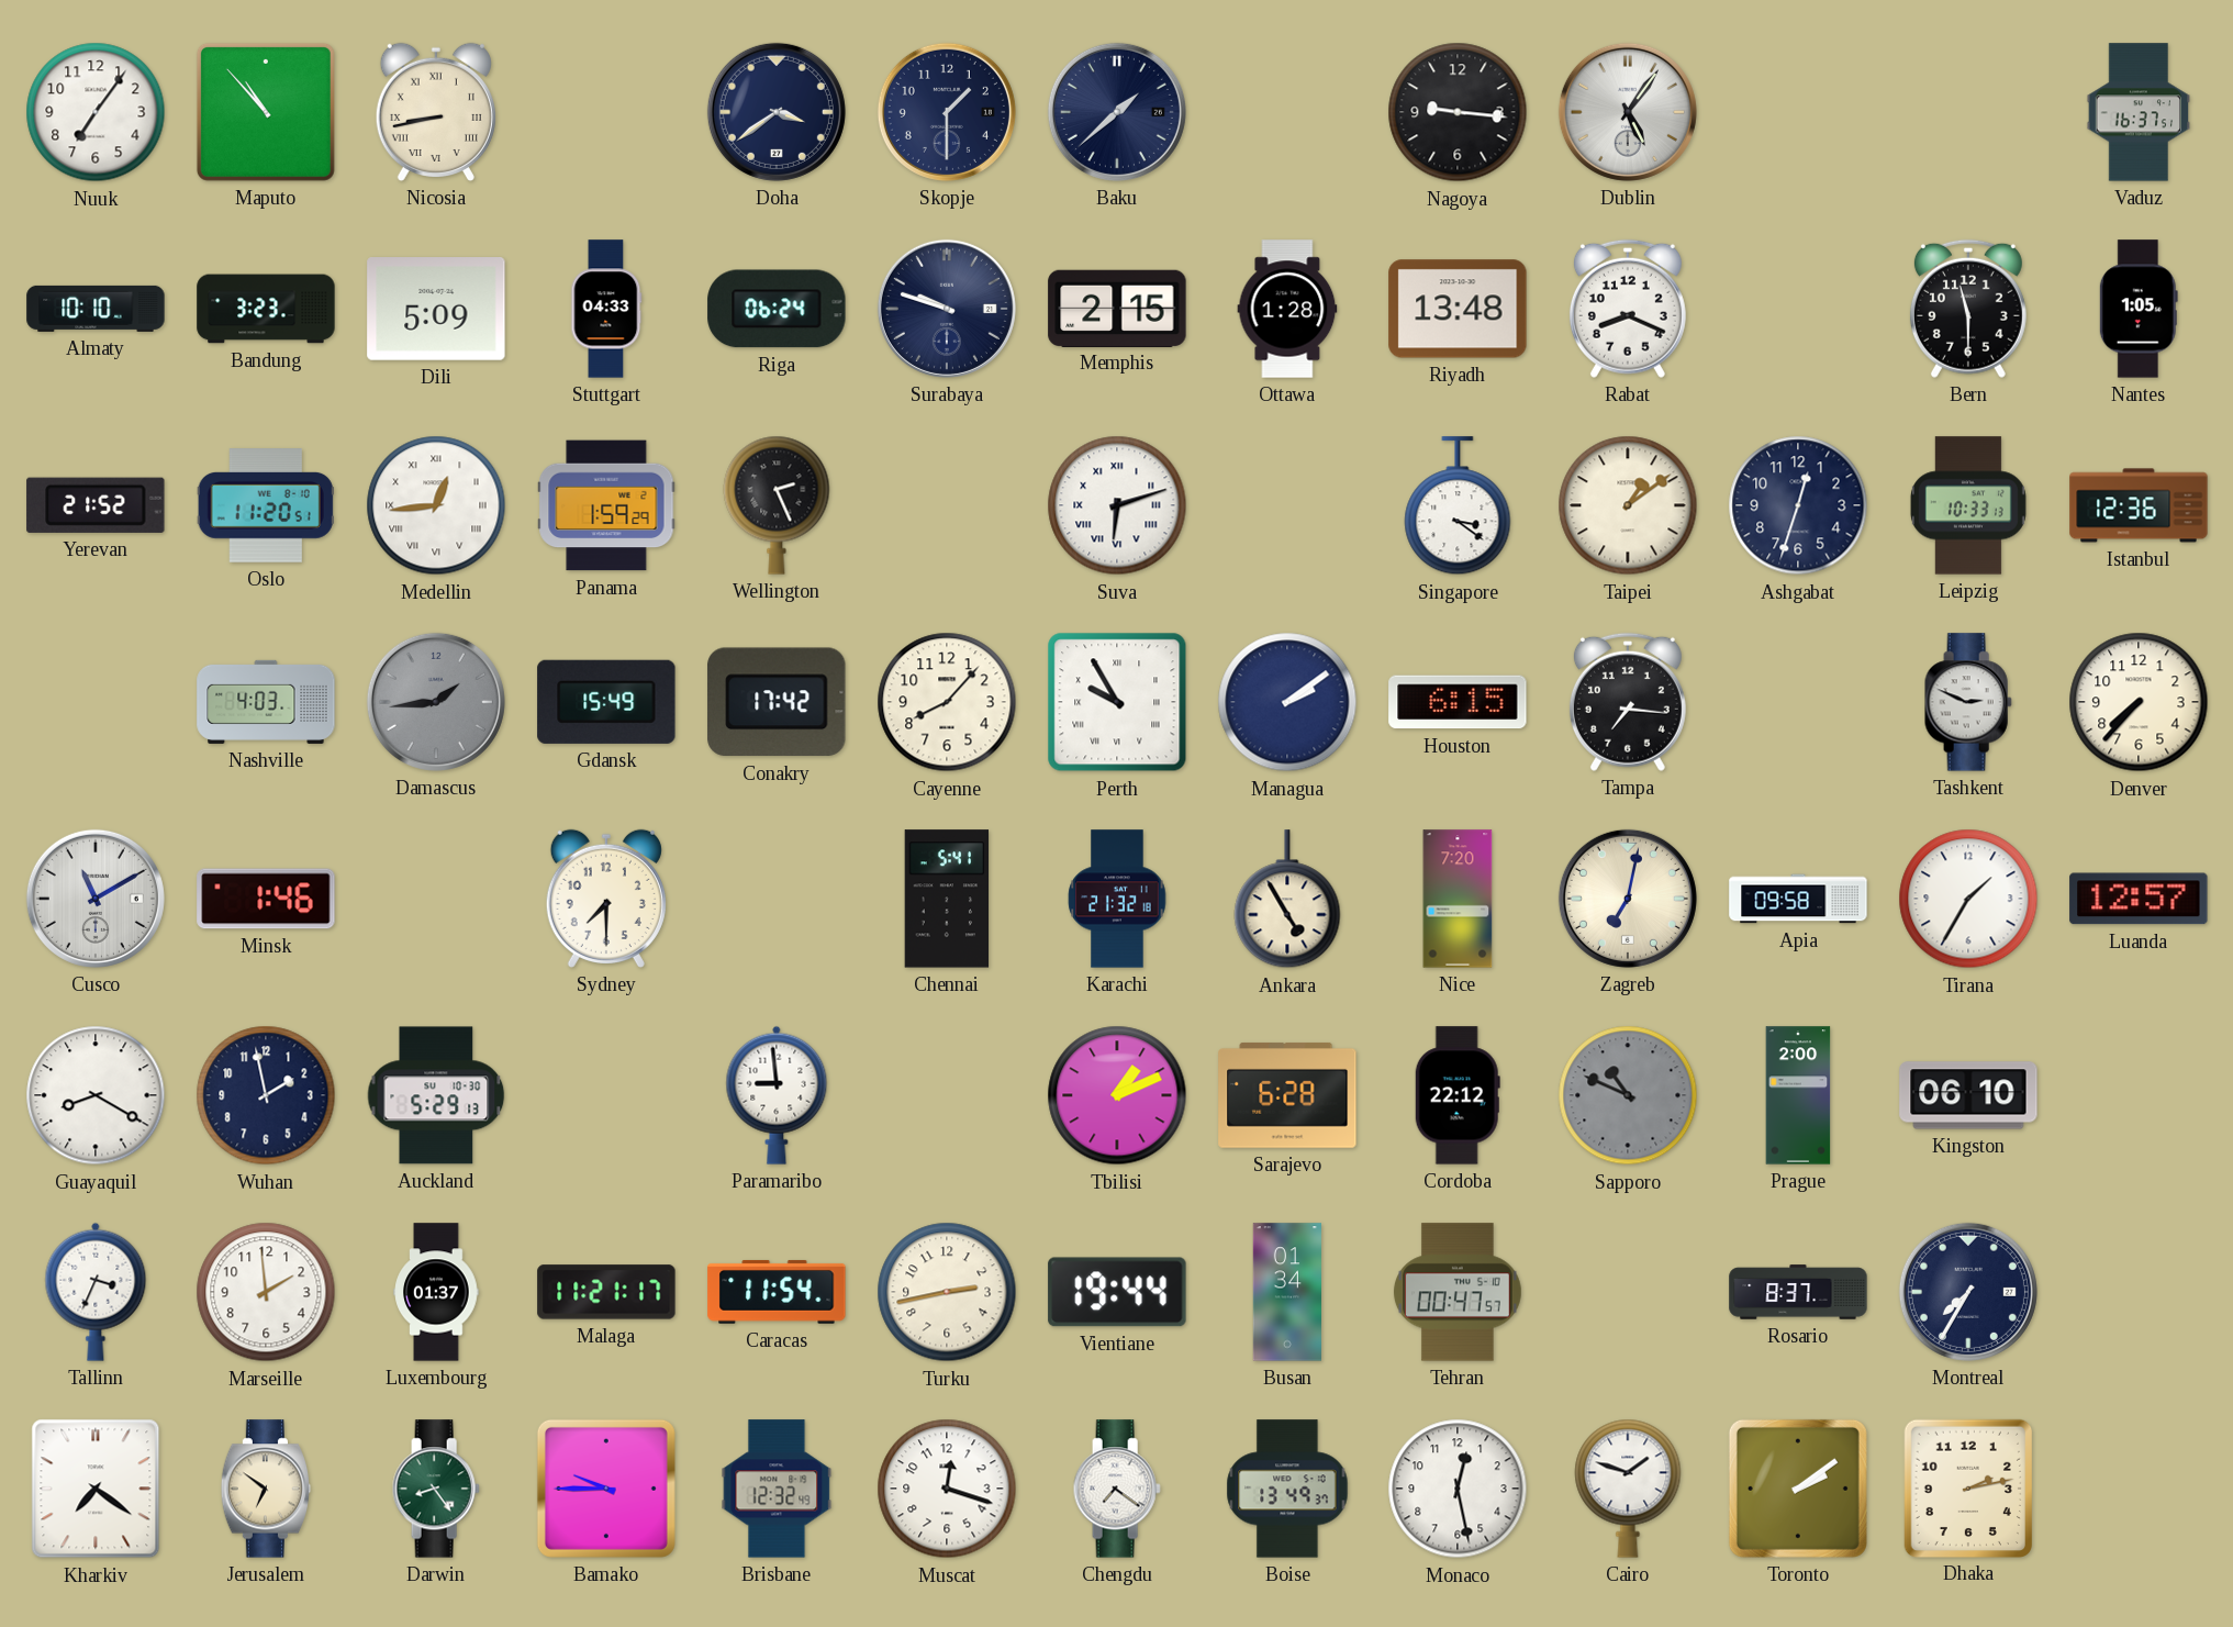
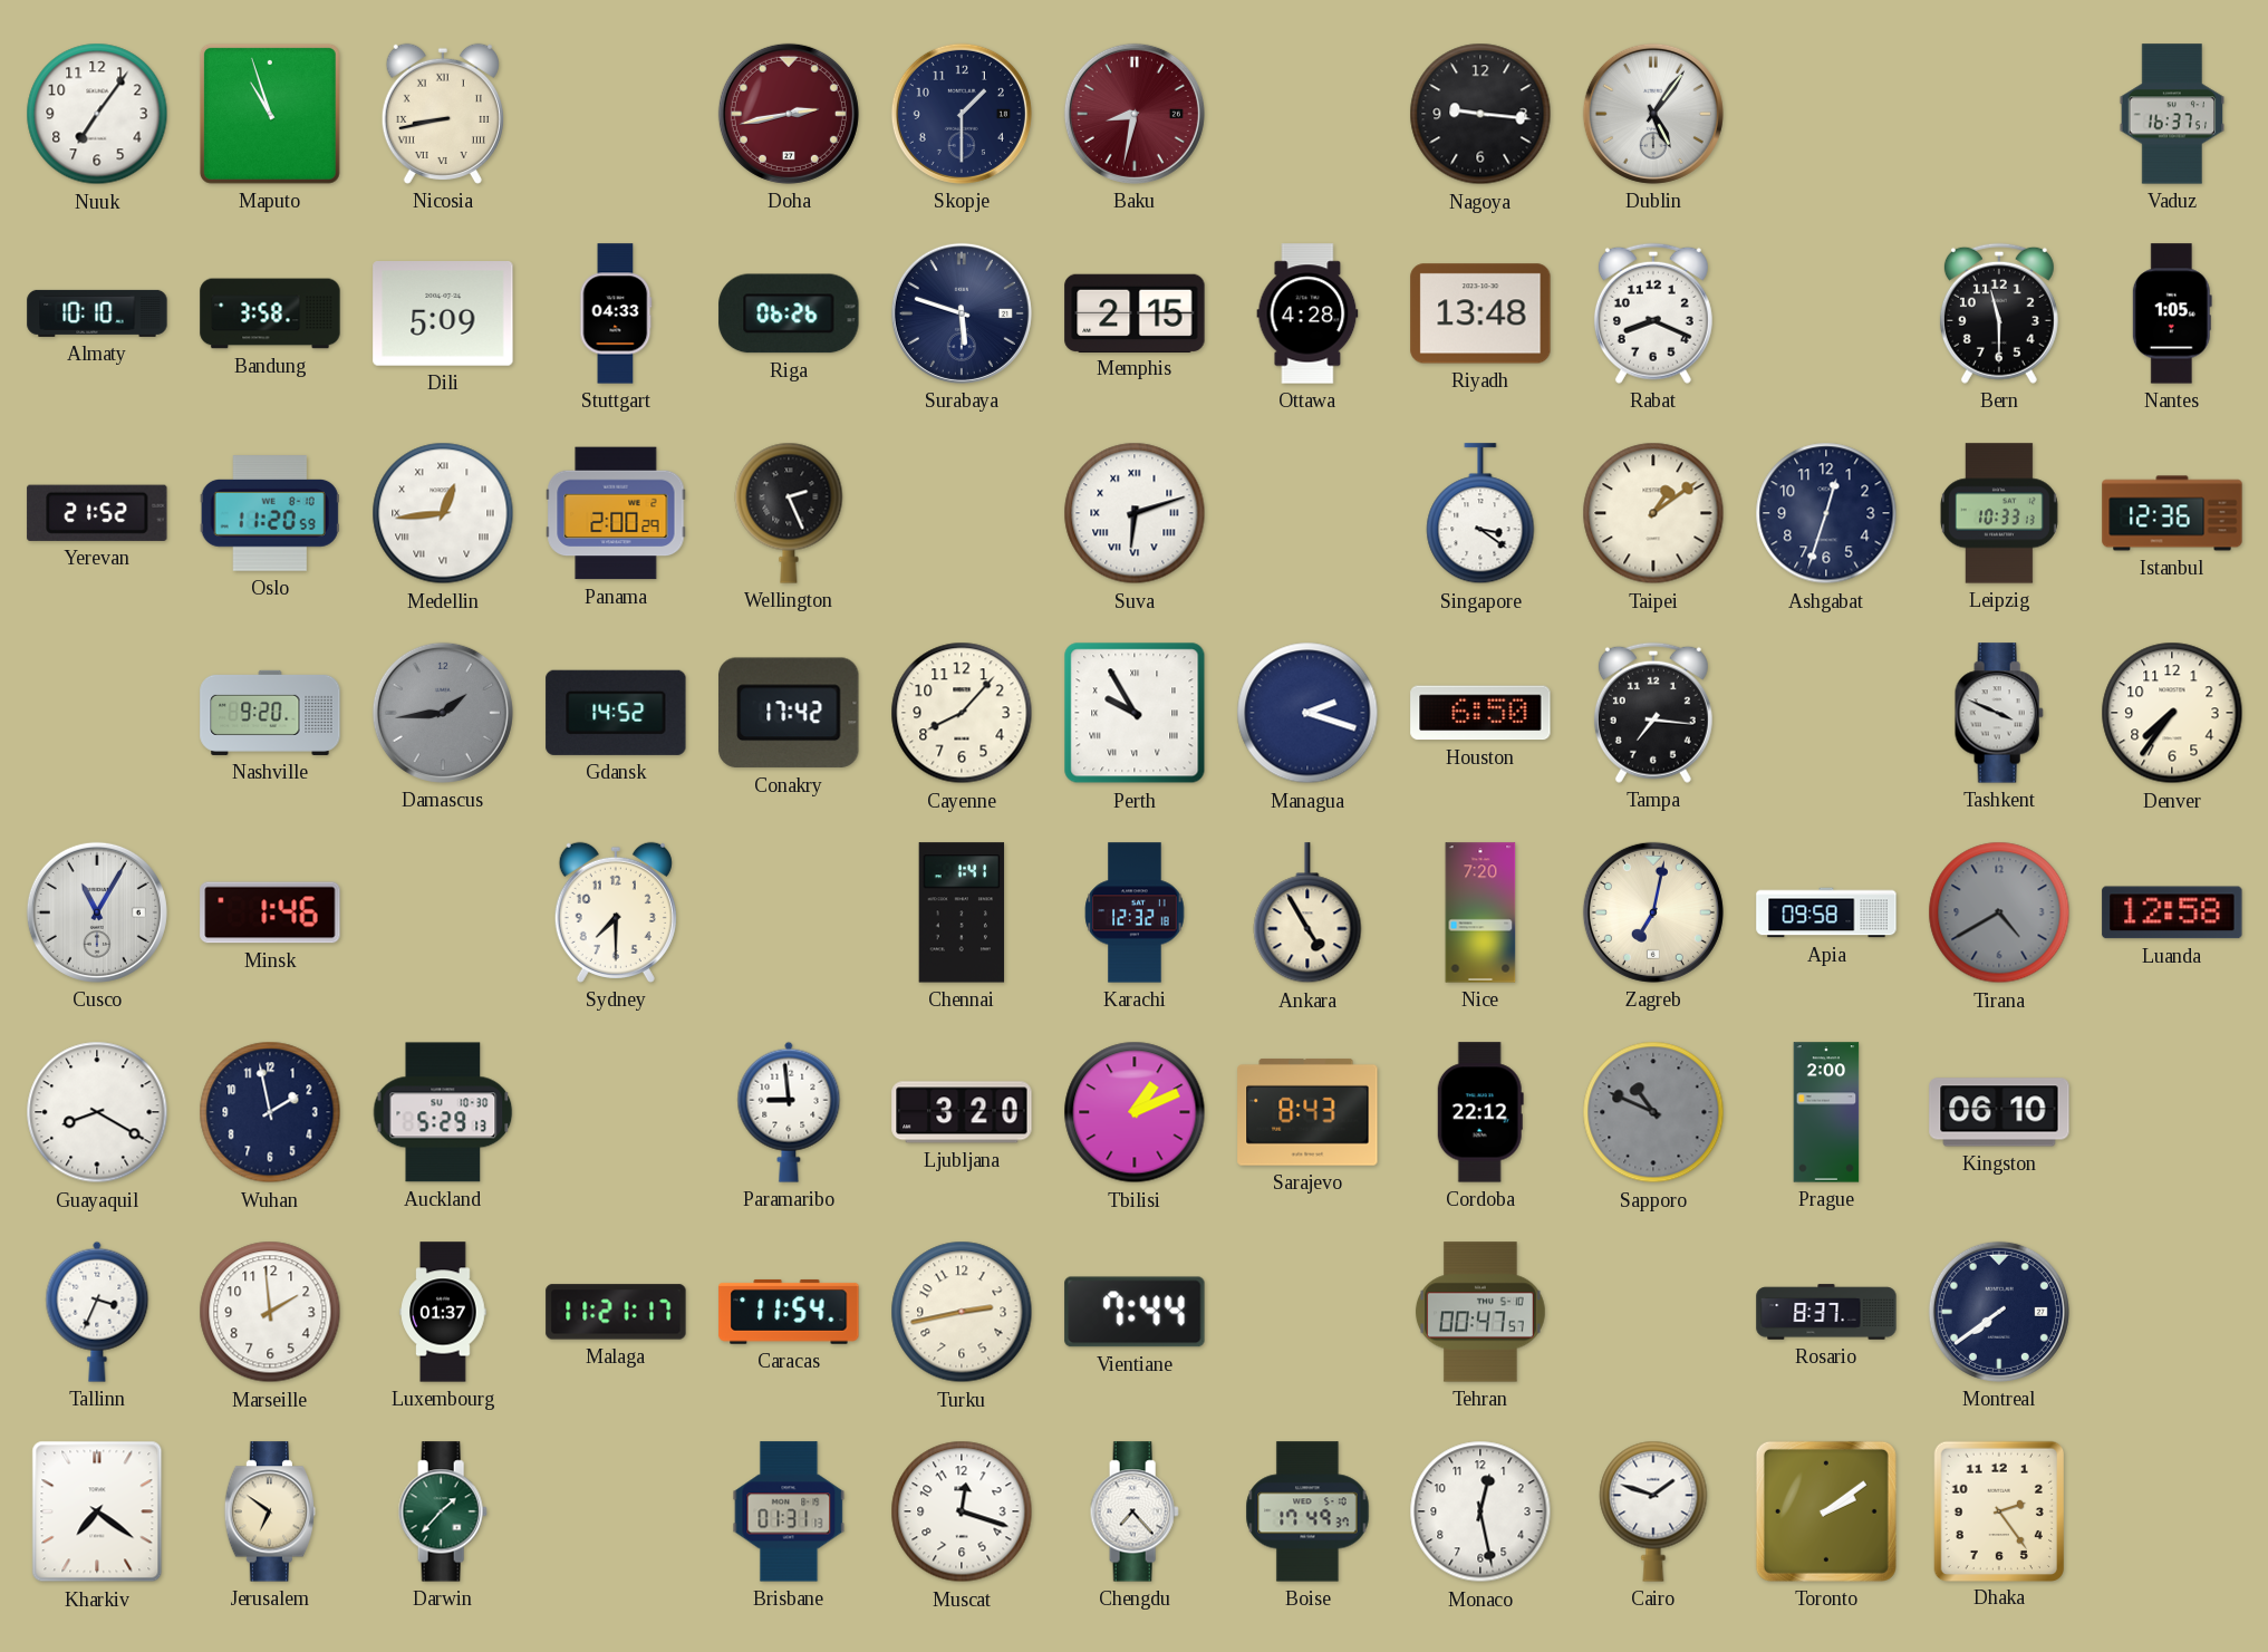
Maputo: 10:53 -> 10:57 (270, 114)
Doha: 3:39 -> 2:43 (789, 114)
Doha dial: navy -> burgundy (789, 114)
Baku: 1:38 -> 8:32 (1135, 114)
Baku dial: navy -> burgundy (1135, 114)
Bandung: 3:23 -> 3:58 (270, 313)
Riga: 06:24 -> 06:26 (789, 313)
Surabaya: 9:48 -> 5:48 (962, 313)
Ottawa: 1:28 -> 4:28 (1307, 313)
Oslo: 11:20:51 -> 11:20:59 (270, 513)
Panama: 1:59 -> 2:00 (616, 513)
Nashville: 4:03 -> 9:20 (270, 713)
Gdansk: 15:49 -> 14:52 (616, 713)
Managua: 2:09 -> 2:18 (1307, 713)
Houston: 6:15 -> 6:50 (1480, 713)
Tashkent: 2:49 -> 3:49 (1999, 713)
Denver: 7:37 -> 7:36 (2172, 713)
Cusco: 11:10 -> 11:05 (97, 912)
Chennai: 5:41 -> 1:41 (962, 912)
Karachi: 21:32 -> 12:32 (1135, 912)
Tirana: 1:35 -> 4:40 (1999, 912)
Tirana dial: white -> grey (1999, 912)
Luanda: 12:57 -> 12:58 (2172, 912)
Ljubljana: none -> 3:20 (962, 1112)
Sarajevo: 6:28 -> 8:43 (1307, 1112)
Vientiane: 19:44 -> 7:44 (1135, 1312)
Busan: 01:34 -> none (1286, 1292)
Montreal: 7:35 -> 7:39 (1999, 1312)
Darwin: 8:24 -> 1:37 (443, 1511)
Bamako: 9:45 -> none (606, 1489)
Brisbane: 12:32 -> 01:31 (789, 1511)
Chengdu: 7:21 -> 7:23 (1135, 1511)
Boise: 13:49 -> 17:49 (1307, 1511)
Dhaka: 2:13 -> 2:24 (1998, 1510)
